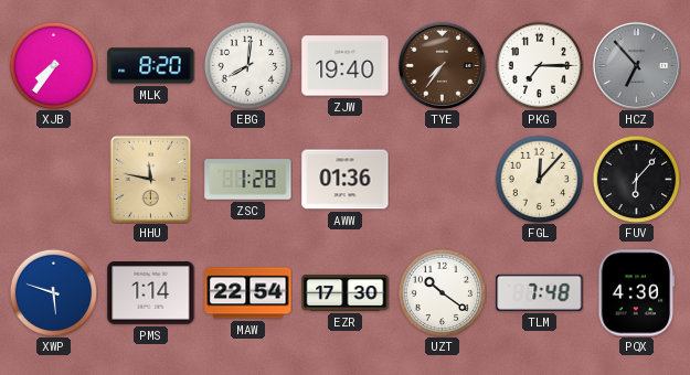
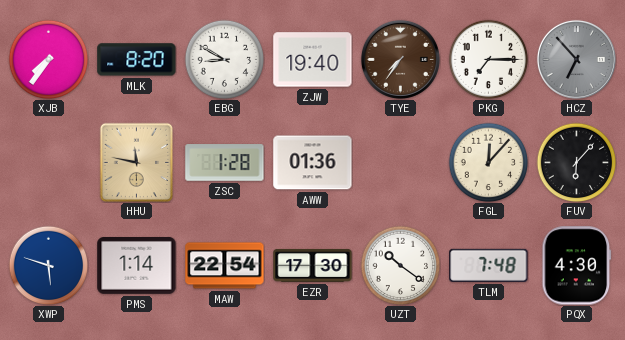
EBG: 8:01 -> 8:50 (224, 59)
